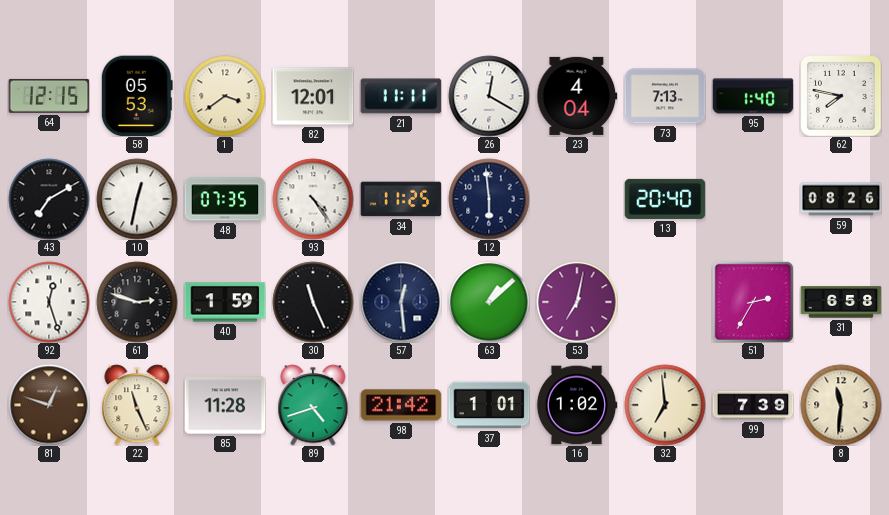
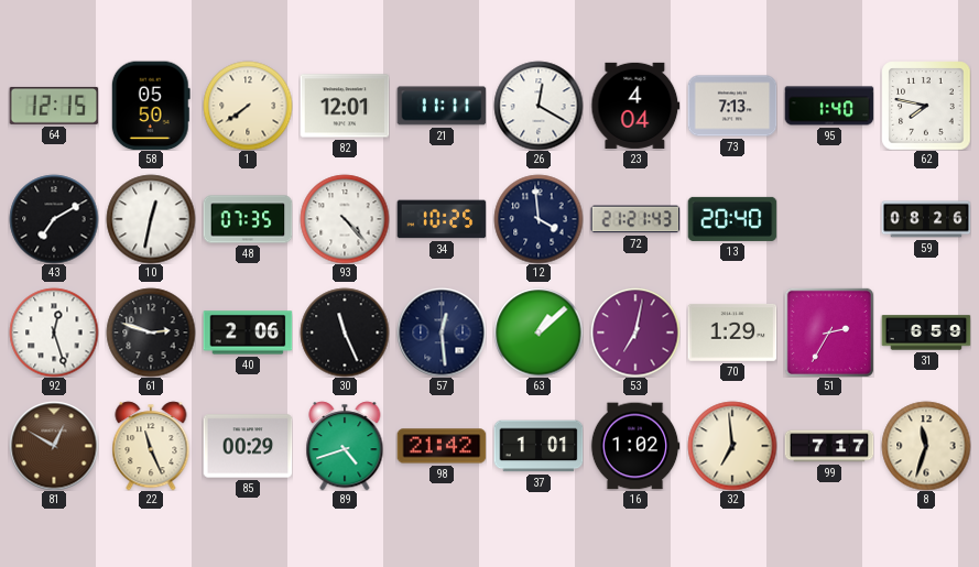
58: 05:53 -> 05:50 (151, 106)
1: 3:39 -> 7:39 (248, 106)
93: 4:24 -> 4:23 (345, 219)
34: 11:25 -> 10:25 (442, 219)
12: 5:59 -> 3:59 (539, 219)
72: none -> 21:21 (635, 219)
40: 1:59 -> 2:06 (248, 332)
70: none -> 1:29 (732, 332)
31: 6:58 -> 6:59 (926, 332)
81: 12:48 -> 12:50 (54, 446)
85: 11:28 -> 00:29 (248, 446)
99: 7:39 -> 7:17 (829, 446)
8: 11:31 -> 11:33 (926, 446)
